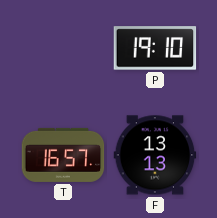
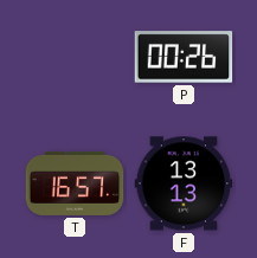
P: 19:10 -> 00:26 (184, 57)
